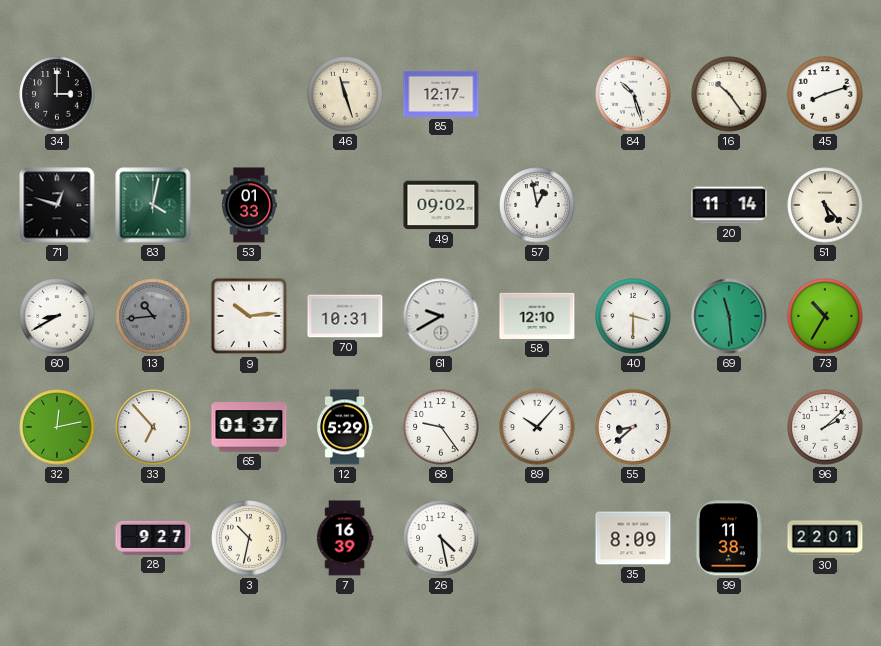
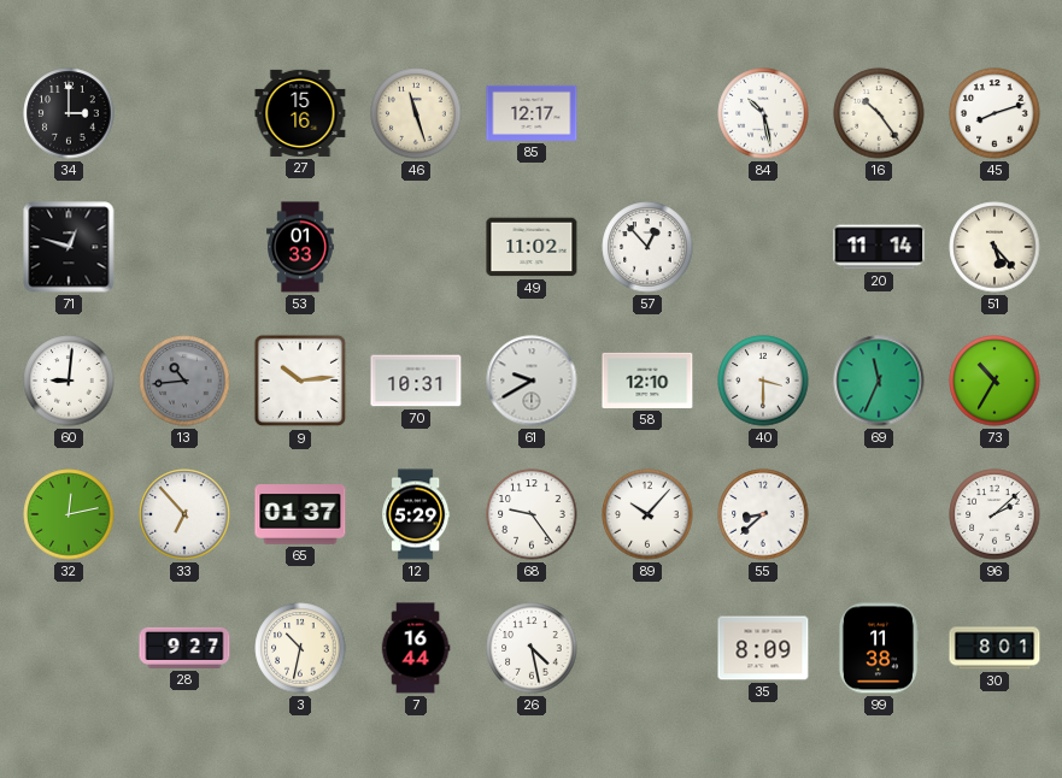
27: none -> 15:16 (300, 113)
84: 10:27 -> 10:28 (763, 113)
83: 4:02 -> none (153, 205)
49: 09:02 -> 11:02 (532, 247)
57: 12:58 -> 12:53 (647, 247)
60: 8:40 -> 9:01 (69, 381)
69: 11:29 -> 11:34 (879, 381)
7: 16:39 -> 16:44 (416, 648)
30: 22:01 -> 8:01 (994, 648)
